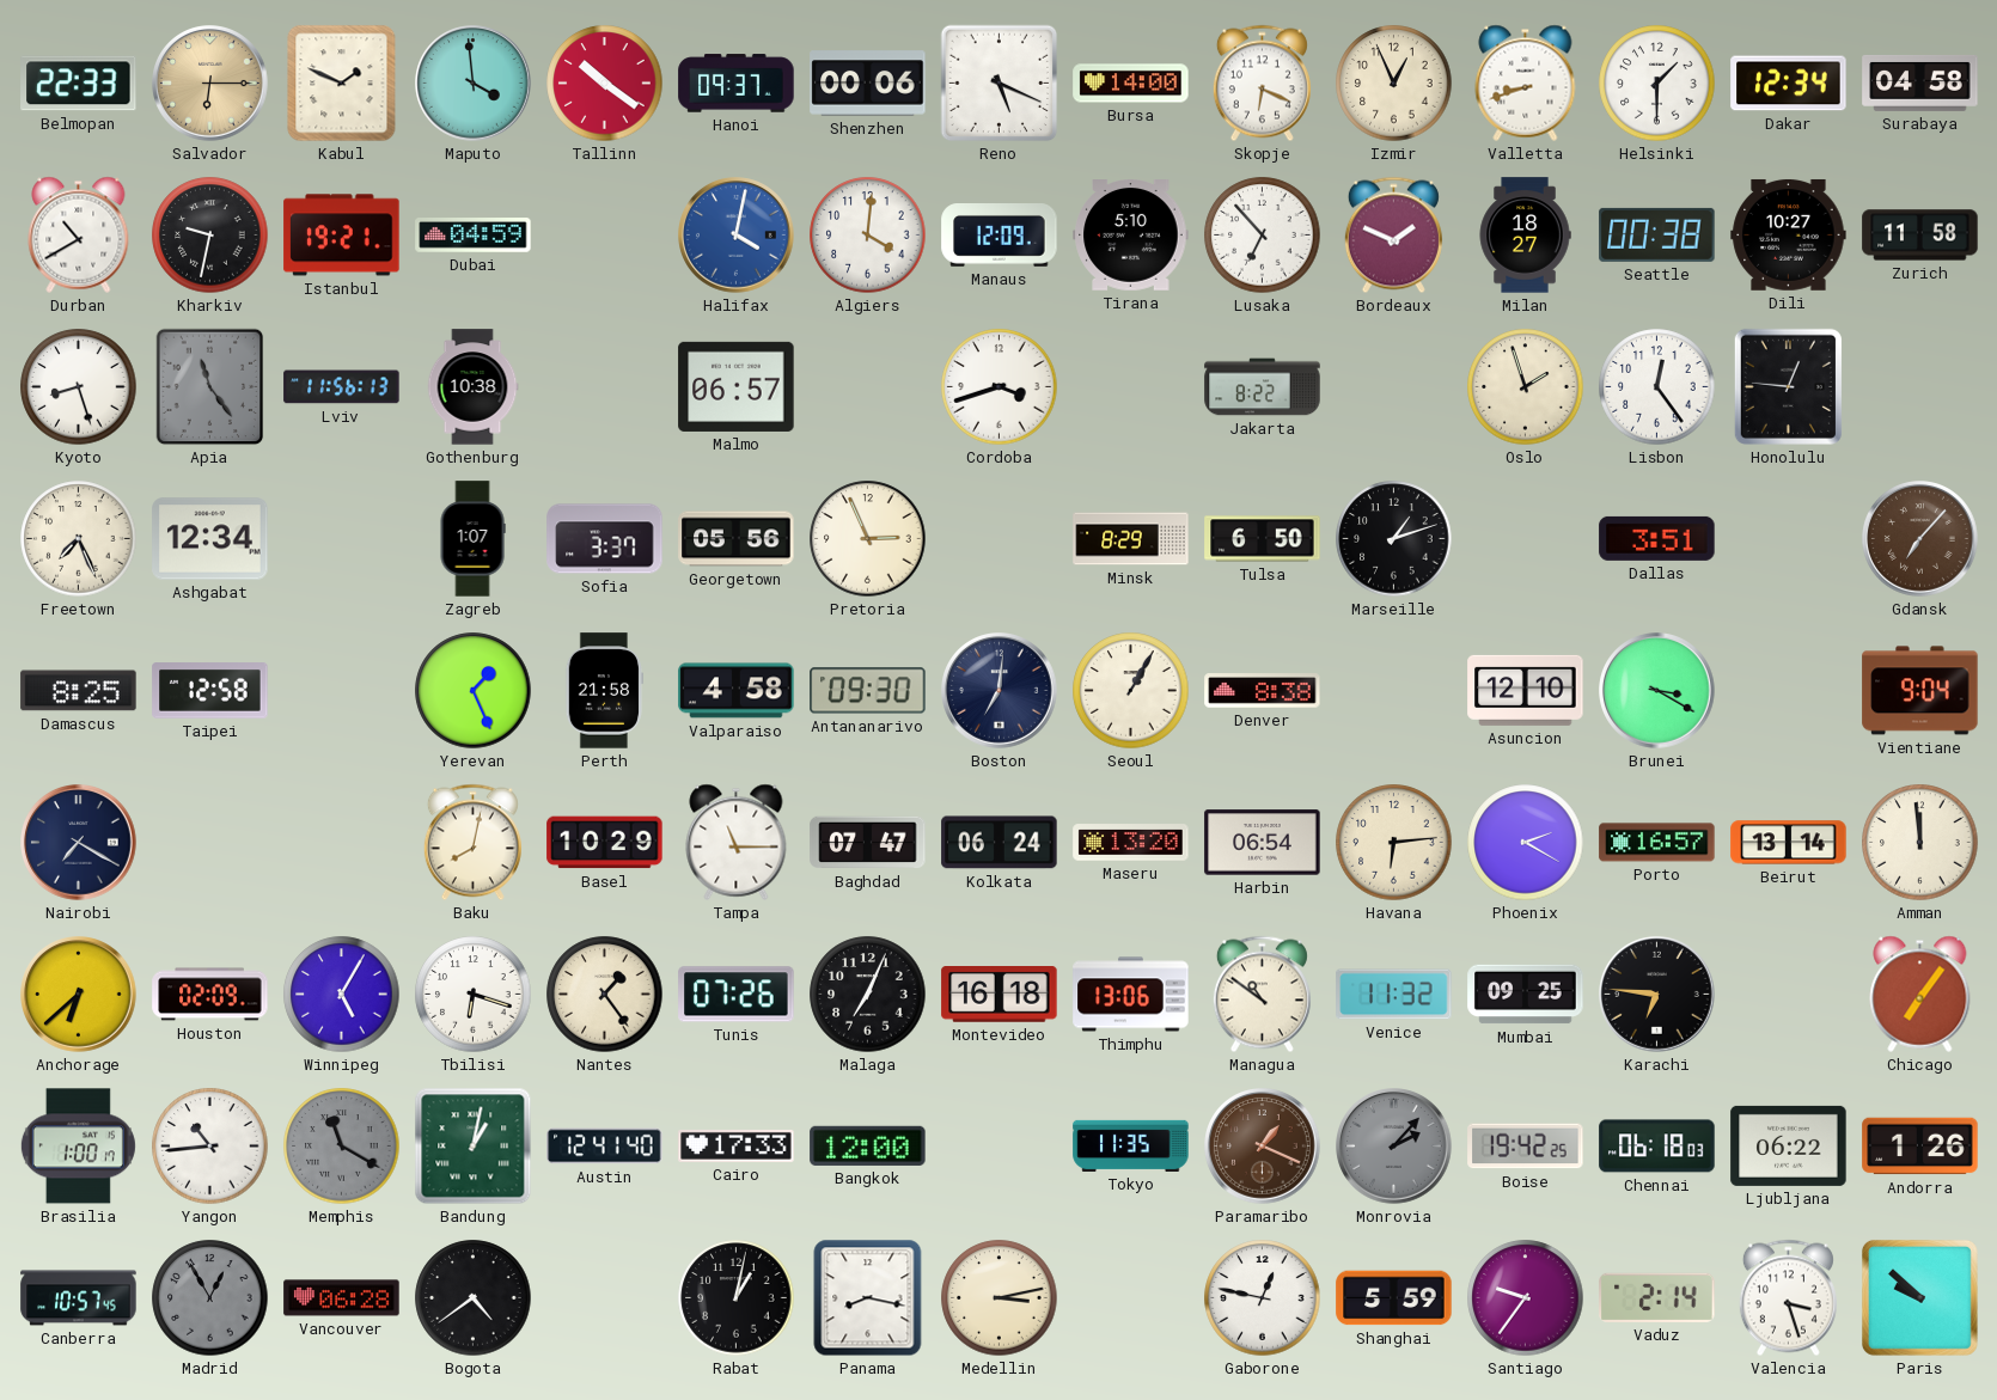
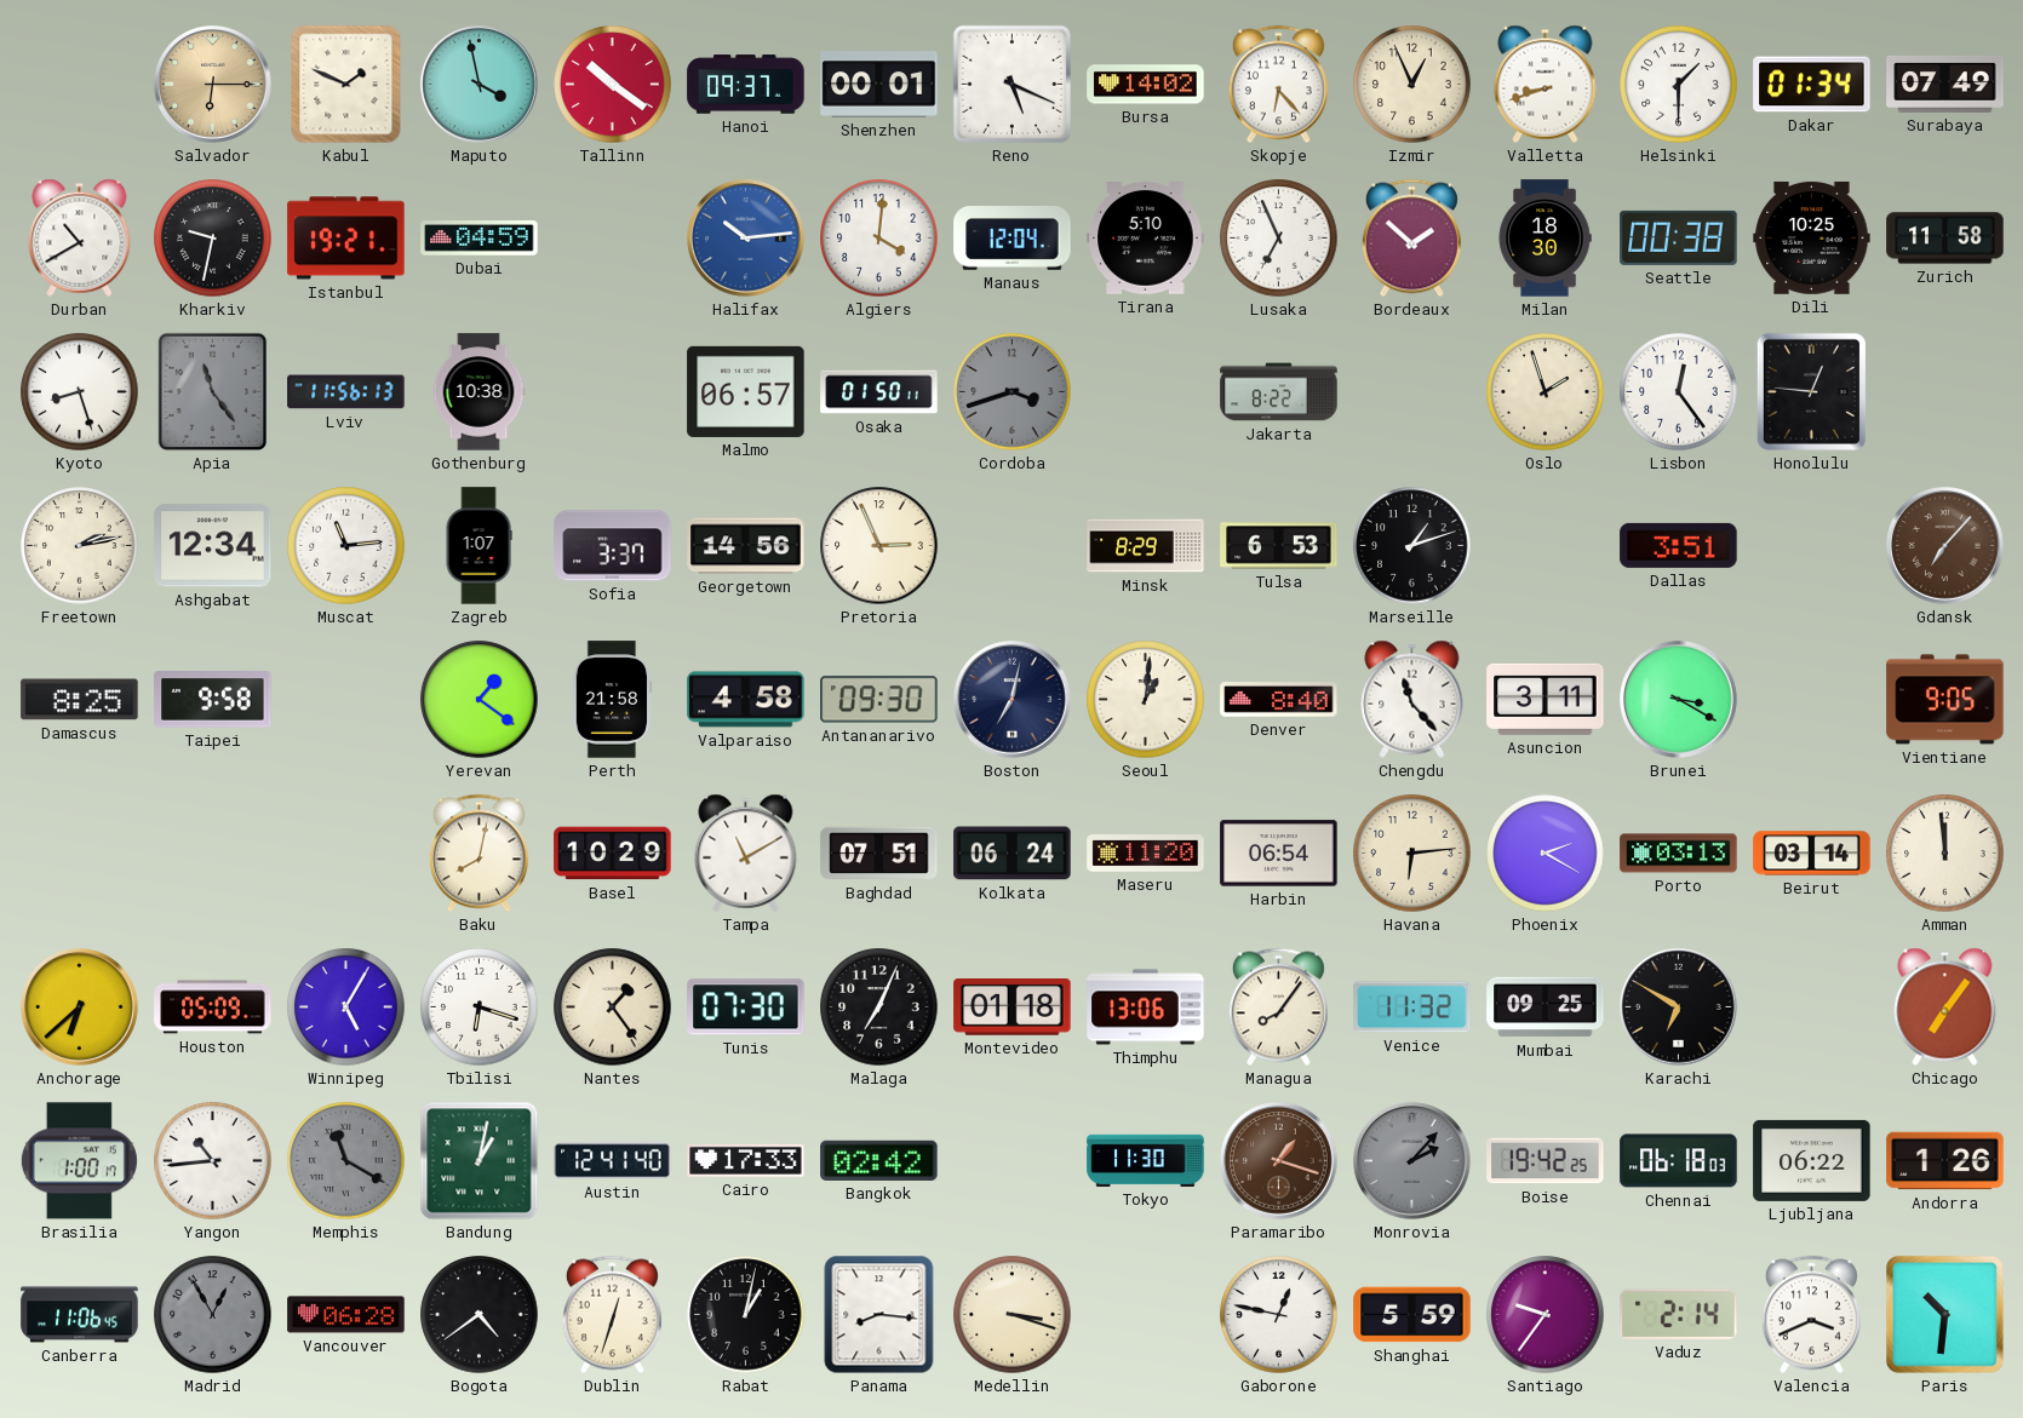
Belmopan: 22:33 -> none (79, 84)
Maputo: 3:59 -> 3:58 (480, 85)
Shenzhen: 00:06 -> 00:01 (879, 85)
Bursa: 14:00 -> 14:02 (1146, 85)
Skopje: 6:19 -> 6:23 (1278, 85)
Dakar: 12:34 -> 01:34 (1812, 85)
Surabaya: 04:58 -> 07:49 (1945, 84)
Halifax: 4:02 -> 10:14 (746, 239)
Manaus: 12:09 -> 12:04 (1013, 239)
Lusaka: 6:53 -> 6:56 (1279, 239)
Bordeaux: 1:49 -> 1:52 (1411, 239)
Milan: 18:27 -> 18:30 (1545, 239)
Dili: 10:27 -> 10:25 (1812, 237)
Osaka: none -> 01:50 (879, 392)
Cordoba dial: white -> grey (1013, 392)
Freetown: 7:26 -> 2:13 (80, 546)
Muscat: none -> 11:14 (346, 546)
Georgetown: 05:56 -> 14:56 (746, 546)
Tulsa: 6:50 -> 6:53 (1279, 546)
Taipei: 12:58 -> 9:58 (213, 700)
Yerevan: 1:26 -> 1:21 (480, 700)
Boston: 7:01 -> 7:02 (1013, 700)
Seoul: 1:05 -> 1:01 (1146, 700)
Denver: 8:38 -> 8:40 (1279, 700)
Chengdu: none -> 11:23 (1412, 699)
Asuncion: 12:10 -> 3:11 (1546, 699)
Vientiane: 9:04 -> 9:05 (1945, 700)
Nairobi: 7:20 -> none (79, 843)
Tampa: 11:15 -> 11:10 (746, 852)
Baghdad: 07:47 -> 07:51 (879, 854)
Maseru: 13:20 -> 11:20 (1146, 854)
Porto: 16:57 -> 03:13 (1679, 854)
Beirut: 13:14 -> 03:14 (1812, 854)
Houston: 02:09 -> 05:09 (213, 1007)
Tunis: 07:26 -> 07:30 (746, 1007)
Montevideo: 16:18 -> 01:18 (1013, 1007)
Managua: 10:51 -> 8:06 (1278, 1007)
Karachi: 6:46 -> 6:50 (1679, 1007)
Bangkok: 12:00 -> 02:42 (879, 1160)
Tokyo: 11:35 -> 11:30 (1146, 1160)
Paramaribo: 1:19 -> 1:18 (1279, 1161)
Canberra: 10:57 -> 11:06 (80, 1315)
Dublin: none -> 12:33 (612, 1315)
Panama: 8:17 -> 8:16 (879, 1315)
Medellin: 3:13 -> 3:18 (1013, 1315)
Valencia: 3:27 -> 3:41 (1811, 1315)
Paris: 9:52 -> 10:31 (1944, 1314)
